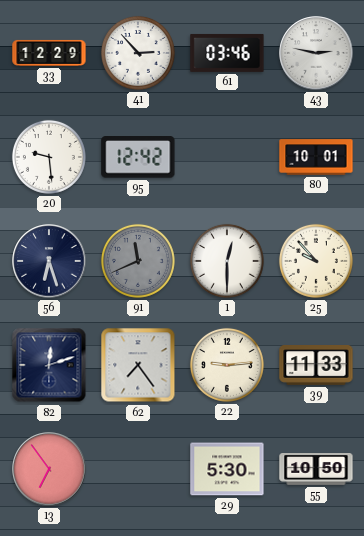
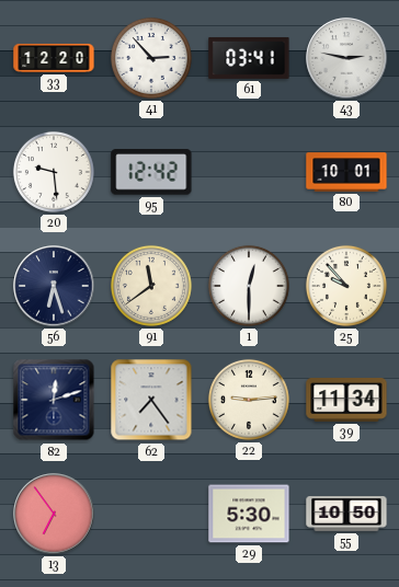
33: 12:29 -> 12:20 (54, 58)
61: 03:46 -> 03:41 (249, 58)
91: 11:41 -> 11:39 (151, 286)
91 dial: grey -> cream (151, 286)
39: 11:33 -> 11:34 (346, 401)
